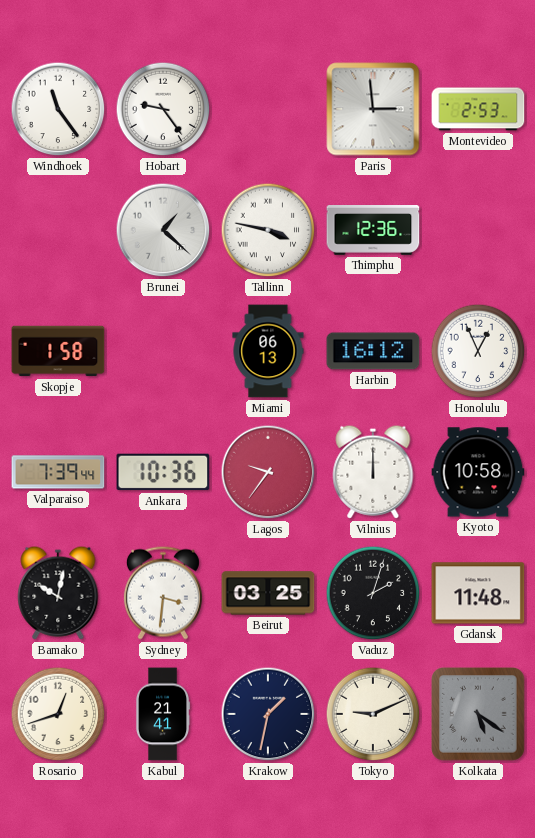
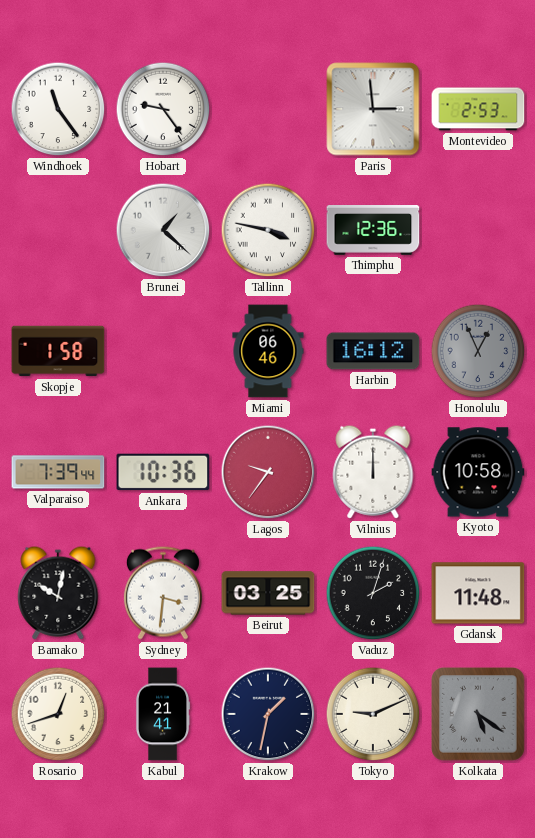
Miami: 06:13 -> 06:46 (268, 351)
Honolulu dial: white -> grey (478, 351)
